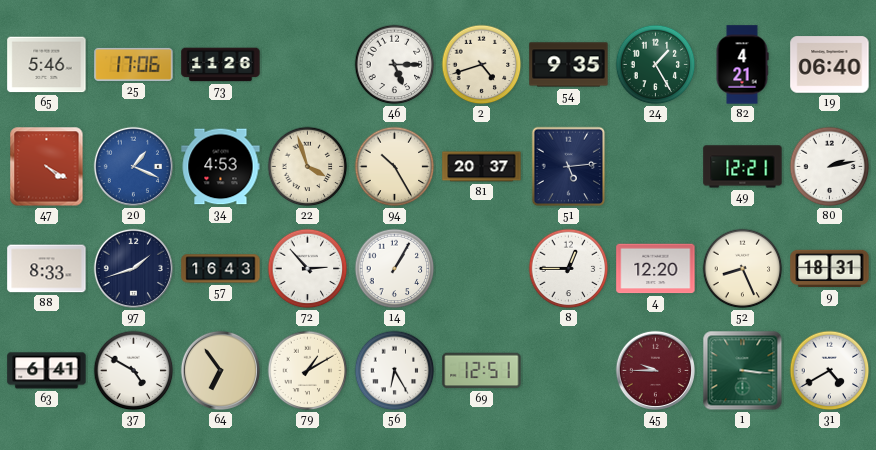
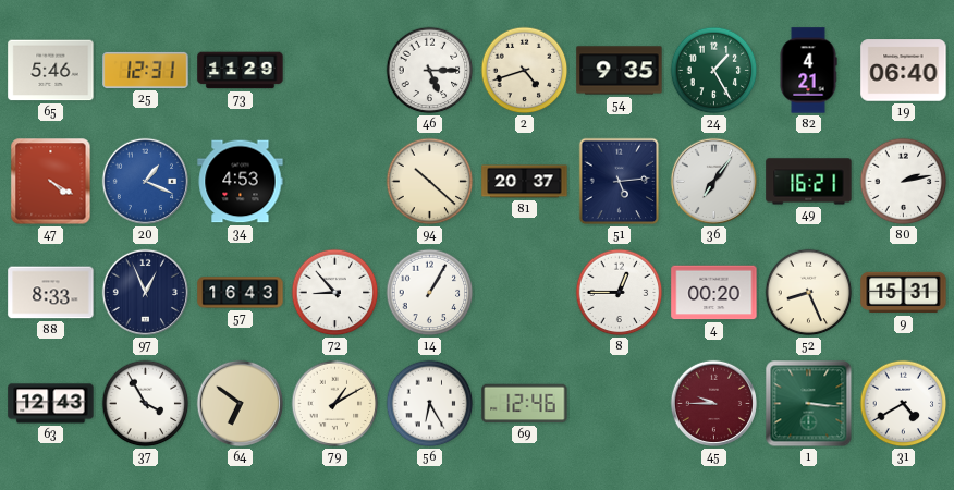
25: 17:06 -> 12:31 (146, 70)
73: 11:26 -> 11:29 (241, 71)
22: 3:57 -> none (308, 167)
94: 10:25 -> 10:22 (430, 182)
36: none -> 7:06 (713, 181)
49: 12:21 -> 16:21 (809, 182)
97: 1:42 -> 12:56 (145, 292)
72: 2:53 -> 8:53 (335, 293)
4: 12:20 -> 00:20 (714, 293)
9: 18:31 -> 15:31 (904, 293)
63: 6:41 -> 12:43 (51, 404)
37: 4:50 -> 3:55 (146, 404)
64: 6:54 -> 6:51 (240, 403)
69: 12:51 -> 12:46 (525, 404)
